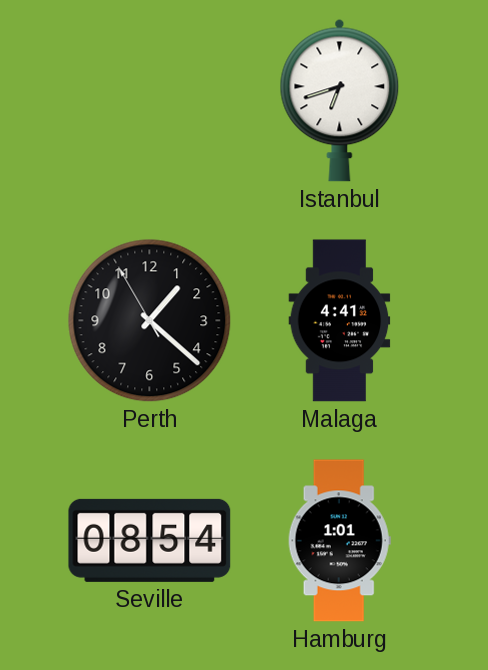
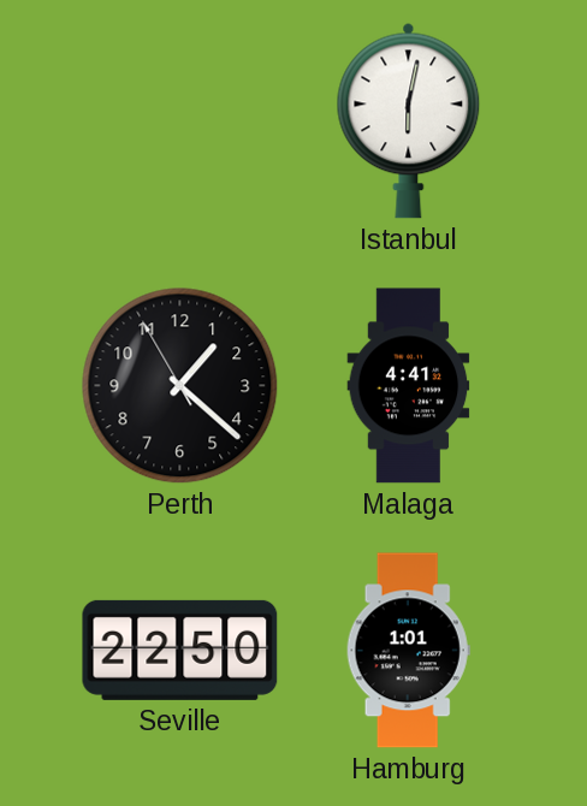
Istanbul: 6:42 -> 6:02 (409, 120)
Seville: 08:54 -> 22:50 (180, 650)
